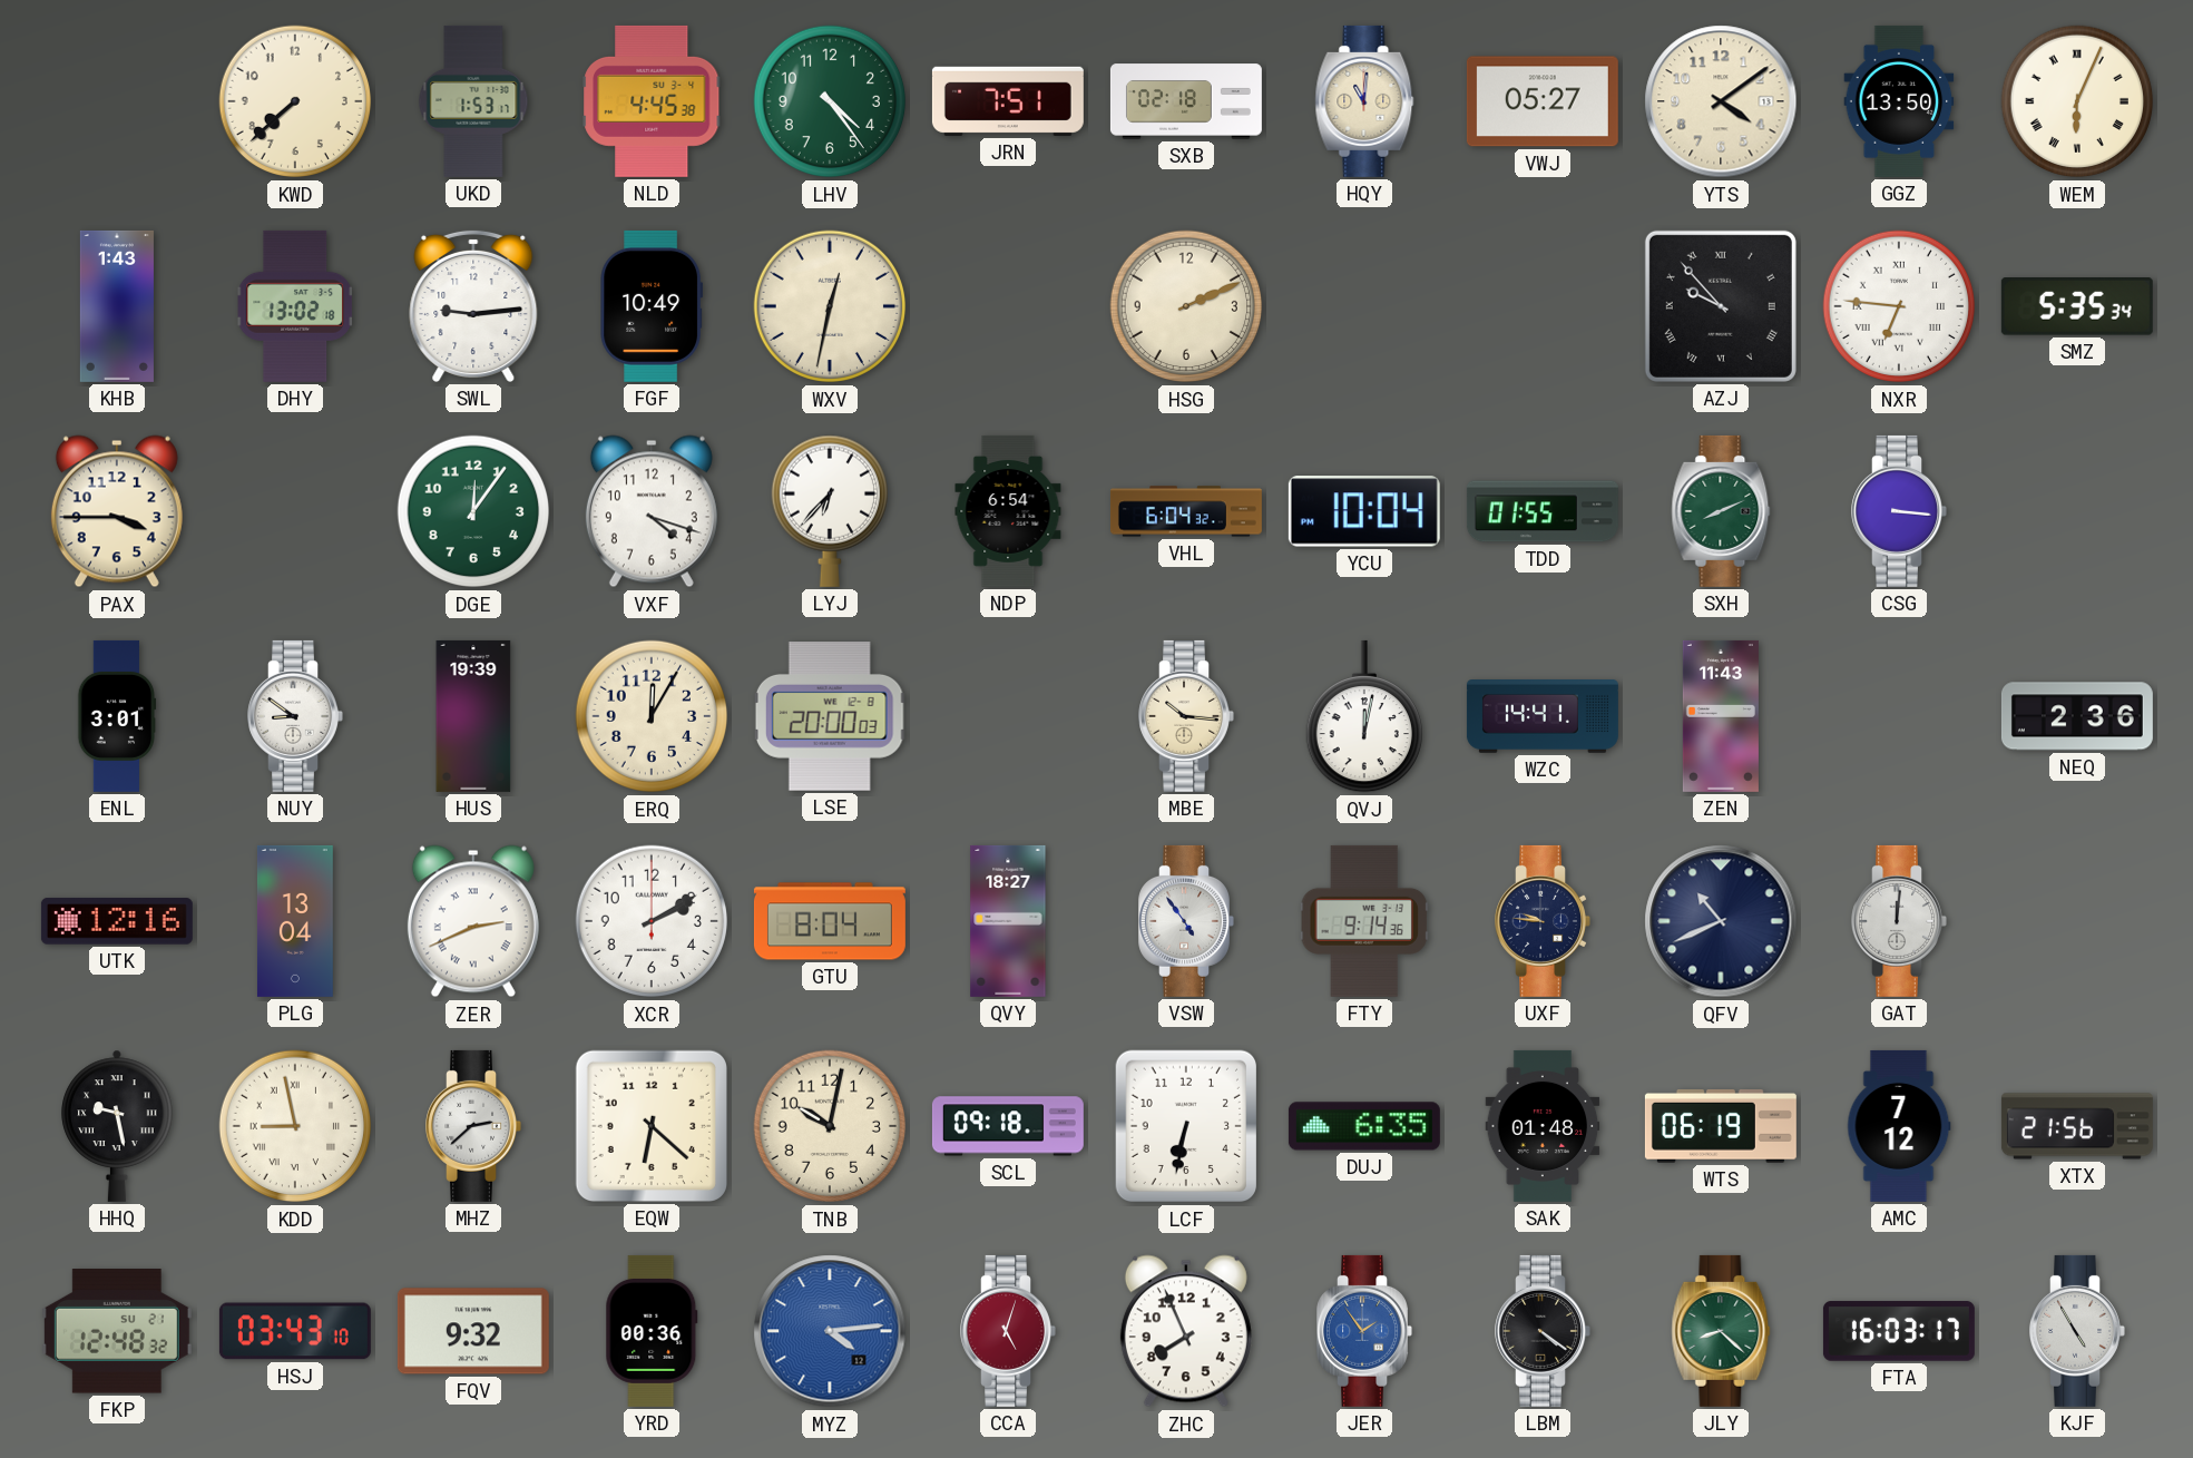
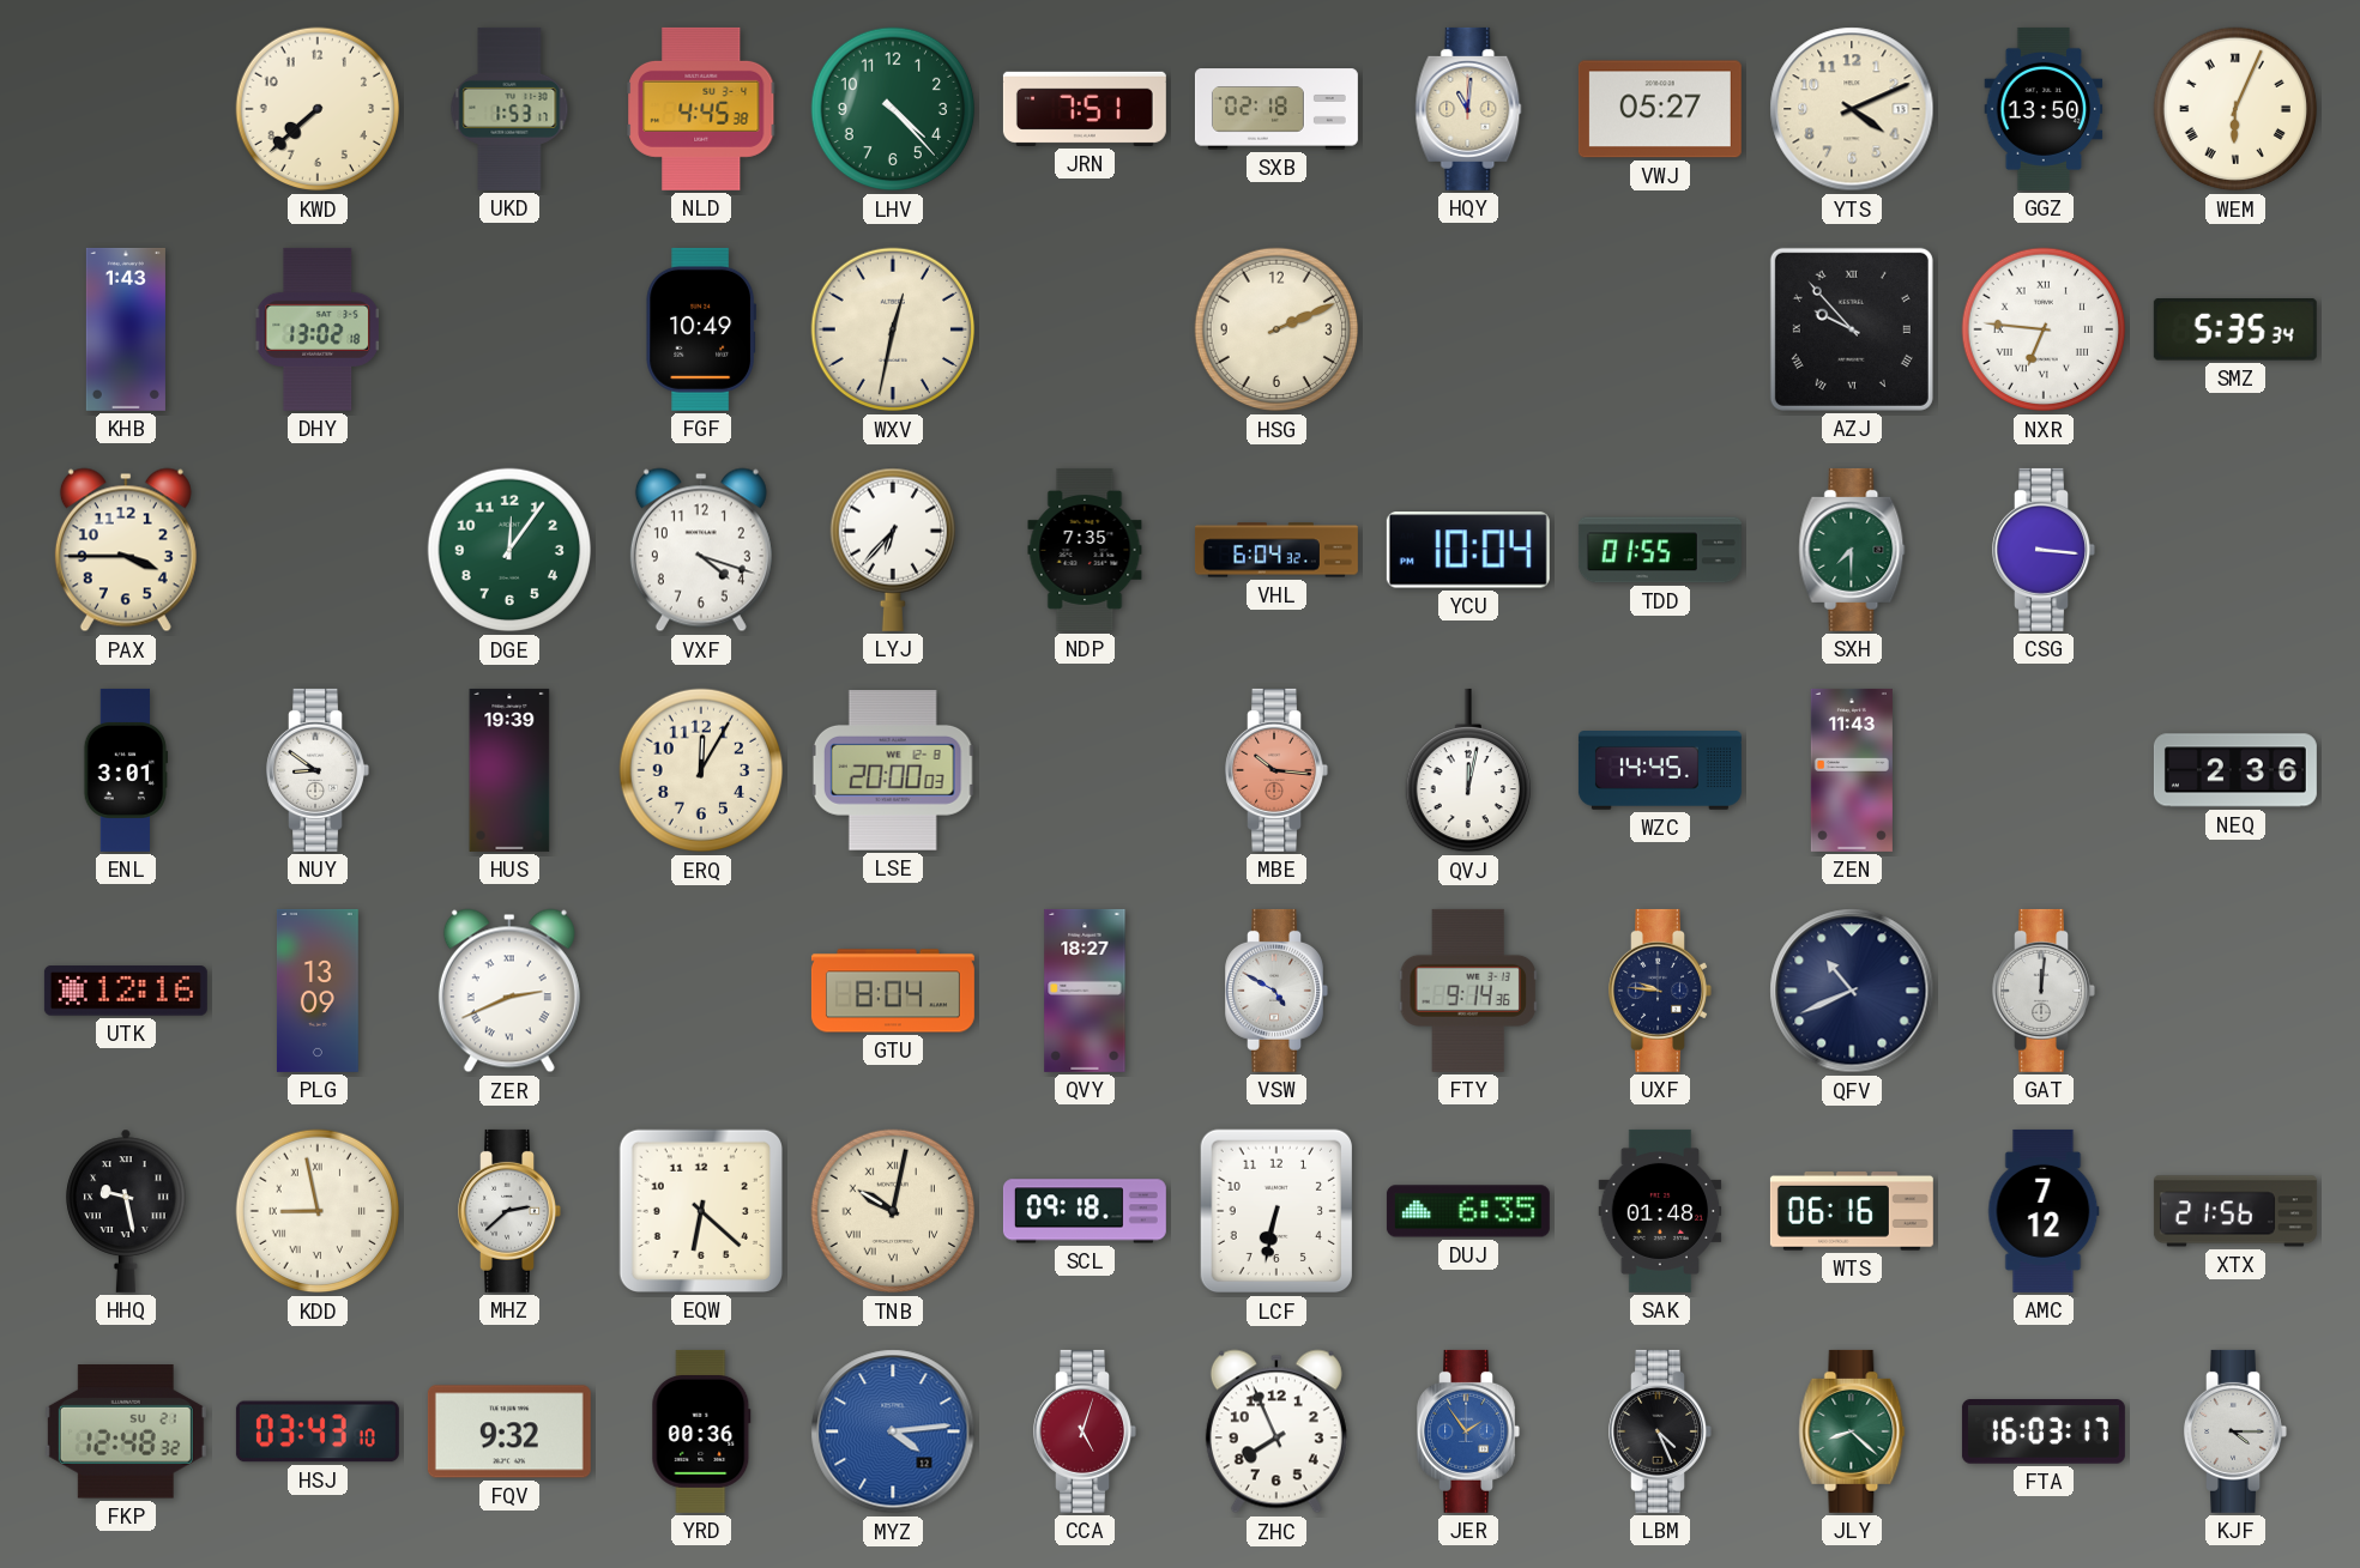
LHV: 4:24 -> 4:23 (893, 109)
YTS: 4:09 -> 4:11 (1852, 109)
SWL: 9:14 -> none (473, 305)
NDP: 6:54 -> 7:35 (1085, 550)
SXH: 8:11 -> 7:30 (1852, 550)
MBE dial: cream -> salmon (1276, 770)
WZC: 14:41 -> 14:45 (1660, 771)
PLG: 13:04 -> 13:09 (318, 991)
XCR: 2:10 -> none (652, 921)
VSW: 4:54 -> 4:50 (1276, 991)
TNB numerals: Arabic -> Roman (893, 1211)
WTS: 06:19 -> 06:16 (1852, 1212)
LBM: 4:21 -> 4:26 (1660, 1431)
KJF: 4:55 -> 4:15 (2235, 1431)
